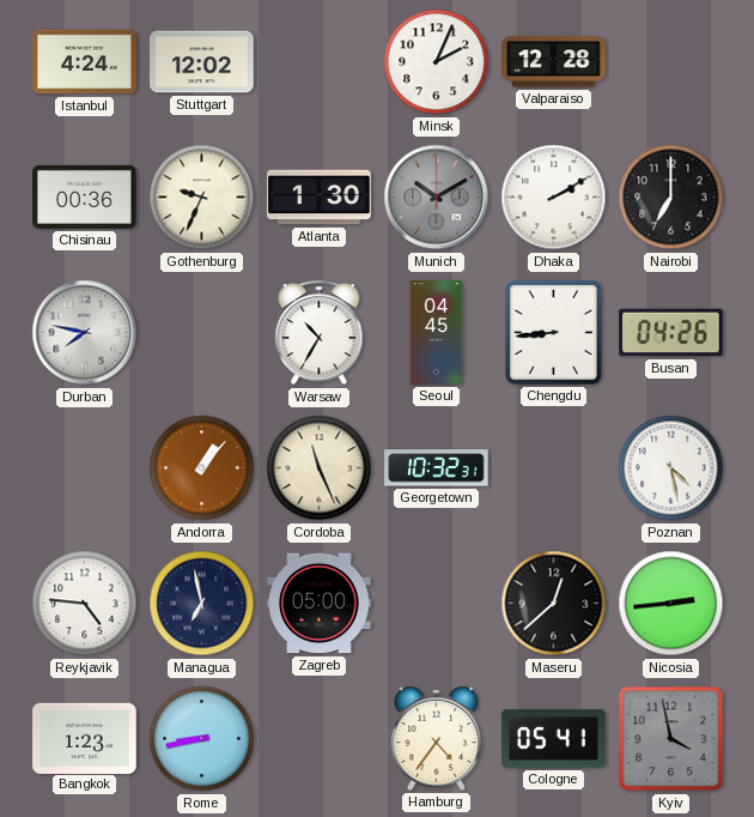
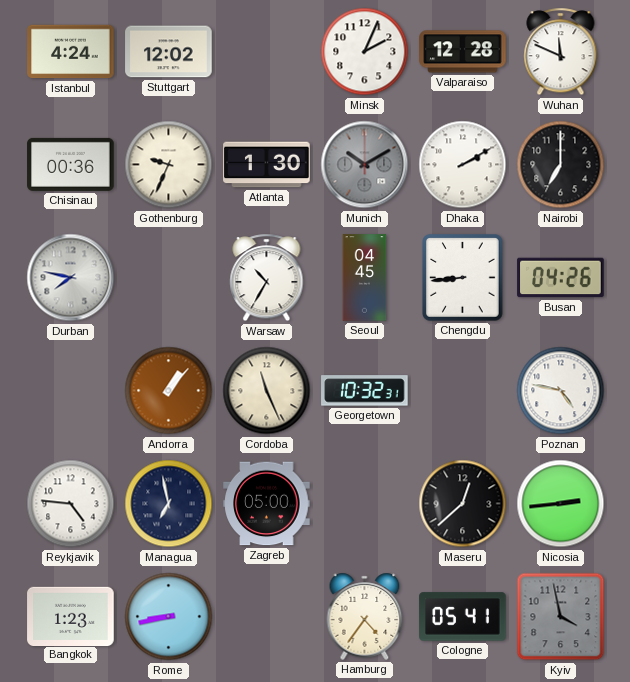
Wuhan: none -> 11:49 (561, 52)
Poznan: 4:28 -> 4:47 (561, 391)
